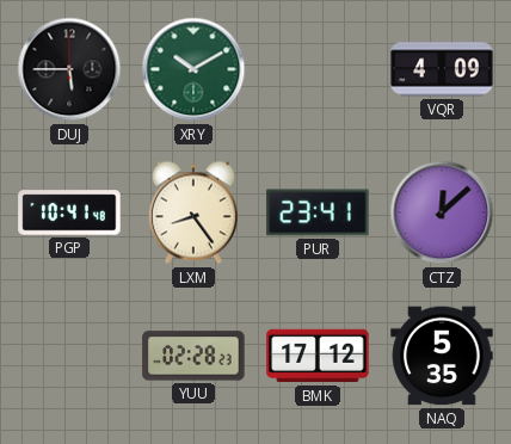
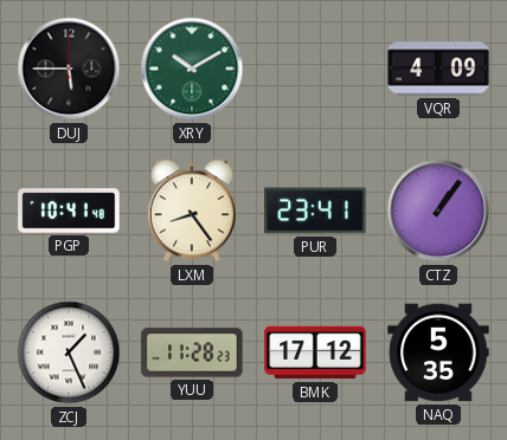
CTZ: 12:08 -> 1:06 (438, 211)
ZCJ: none -> 1:26 (69, 352)
YUU: 02:28 -> 11:28 (192, 352)
